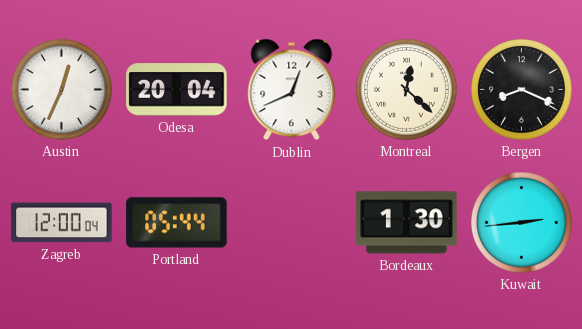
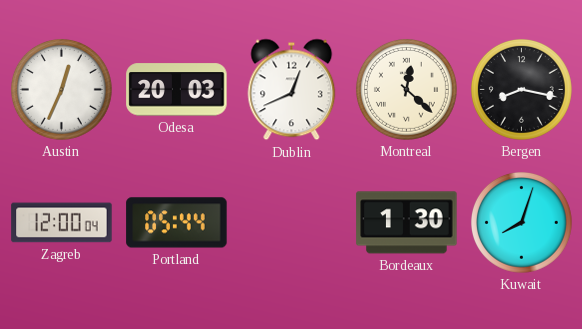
Odesa: 20:04 -> 20:03 (177, 90)
Bergen: 8:19 -> 8:17 (521, 89)
Kuwait: 2:44 -> 8:03 (521, 222)
